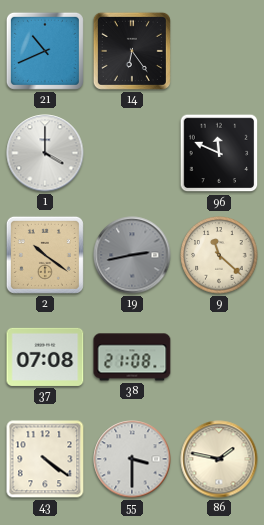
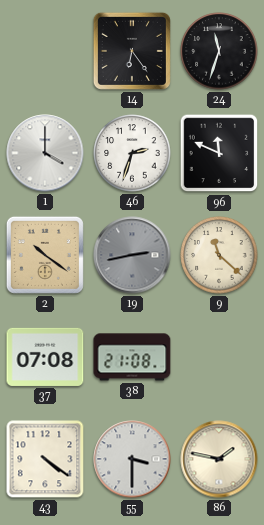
21: 10:41 -> none (45, 51)
24: none -> 11:33 (219, 51)
46: none -> 2:33 (132, 153)
